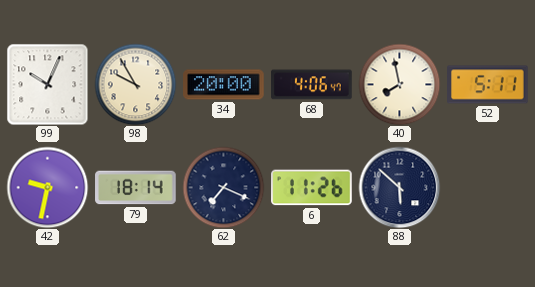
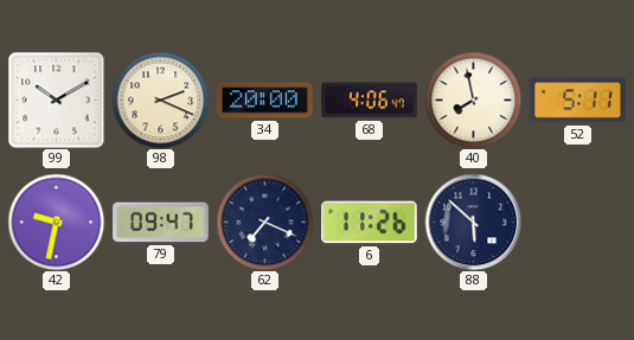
99: 10:04 -> 10:10 (56, 100)
98: 9:55 -> 2:19 (160, 100)
79: 18:14 -> 09:47 (161, 223)
